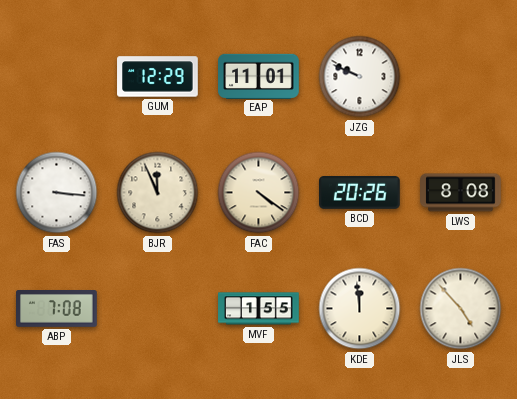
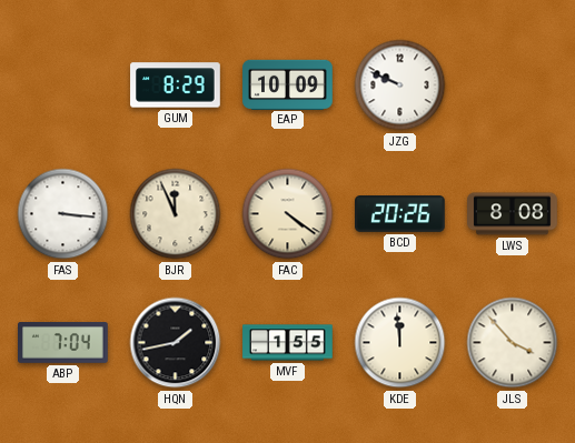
GUM: 12:29 -> 8:29 (176, 85)
EAP: 11:01 -> 10:09 (288, 84)
ABP: 7:08 -> 7:04 (63, 343)
HQN: none -> 1:43 (176, 343)
JLS: 4:53 -> 3:53 (513, 343)
